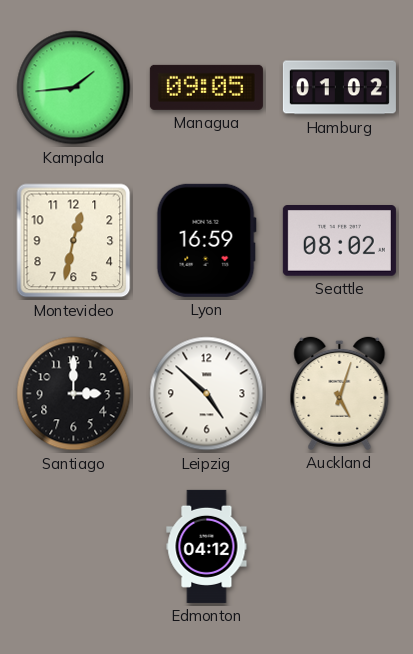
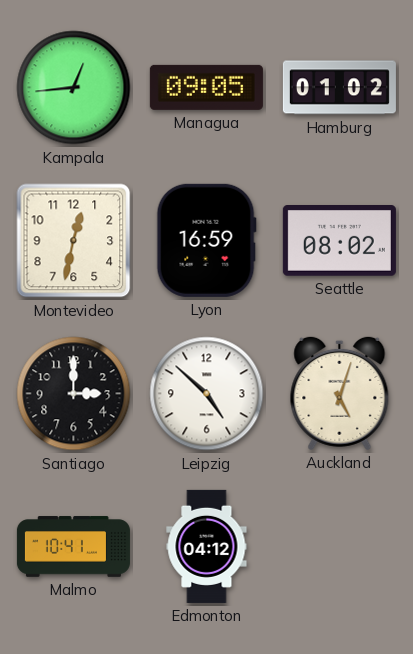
Kampala: 1:44 -> 12:44 (74, 88)
Malmo: none -> 10:41 (73, 547)
